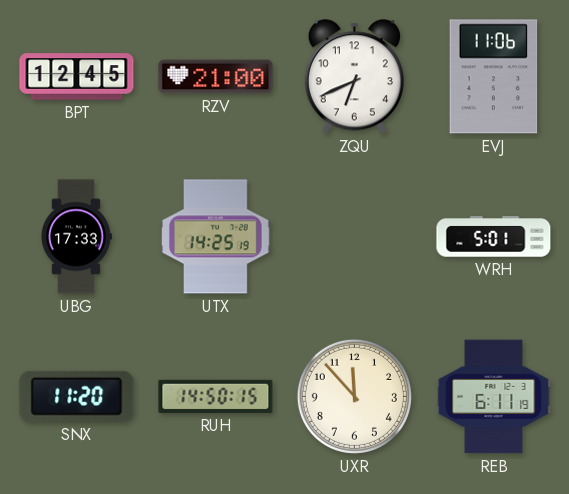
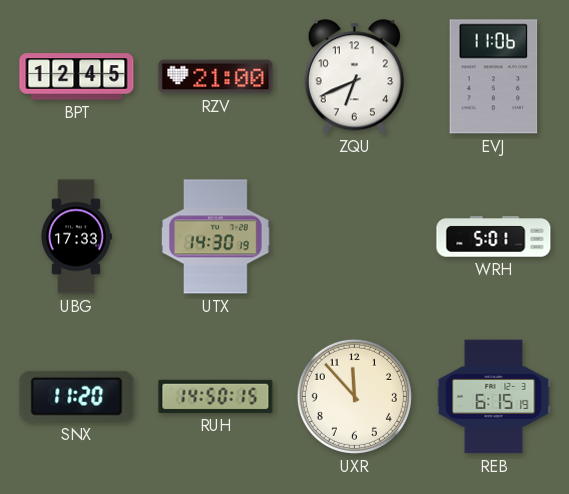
UTX: 14:25 -> 14:30 (216, 237)
REB: 6:11 -> 6:15 (494, 397)
